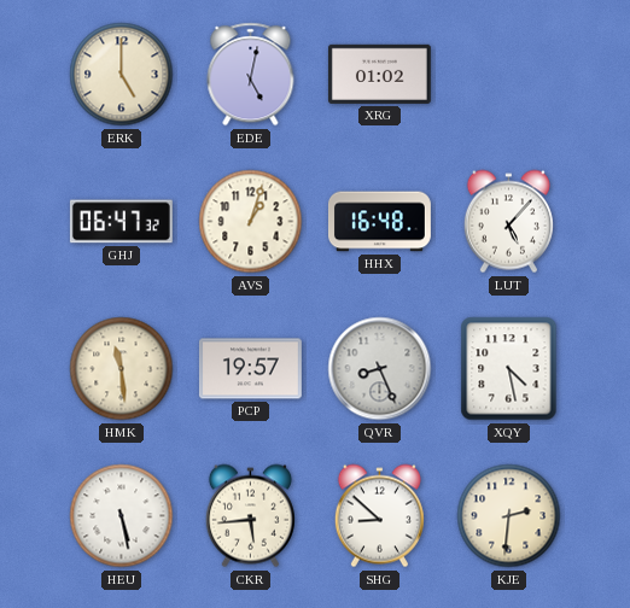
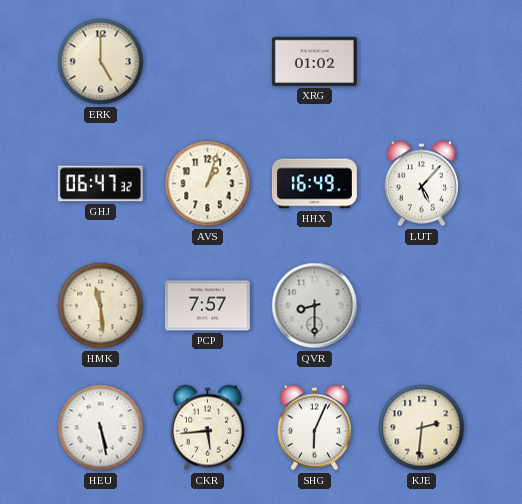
EDE: 5:02 -> none (251, 75)
HHX: 16:48 -> 16:49 (314, 184)
PCP: 19:57 -> 7:57 (207, 306)
QVR: 8:26 -> 8:30 (315, 306)
XQY: 4:28 -> none (509, 369)
SHG: 8:52 -> 6:04 (314, 428)
